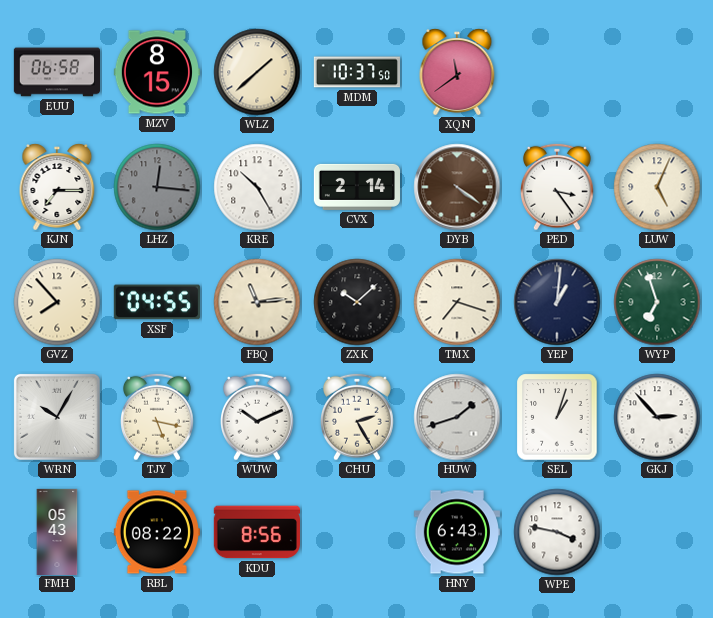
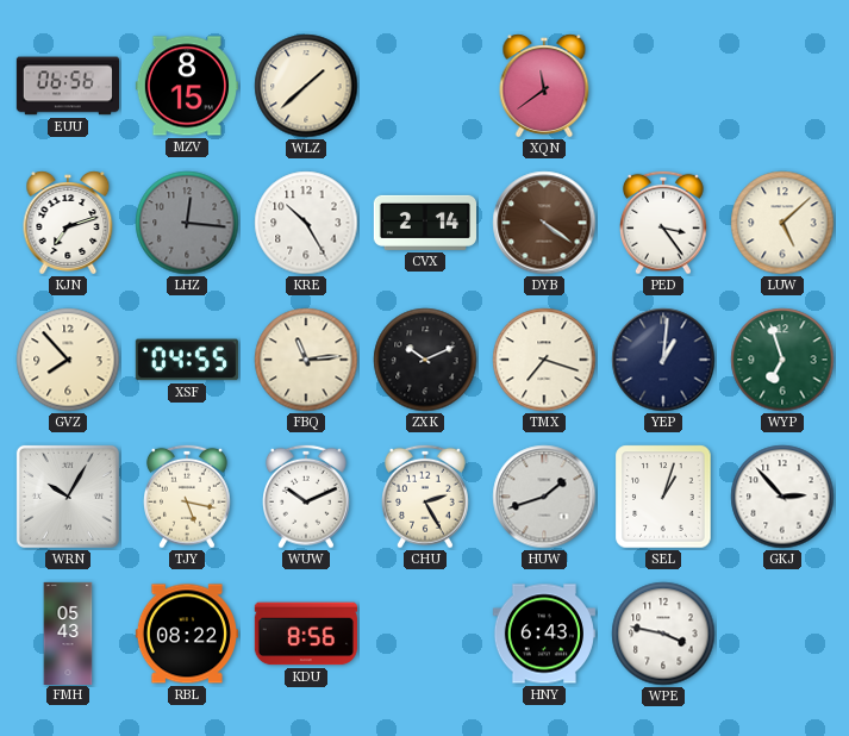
EUU: 06:58 -> 06:56 (67, 86)
MDM: 10:37 -> none (356, 72)
KJN: 7:15 -> 7:12 (68, 223)
LUW: 5:04 -> 5:08 (782, 223)
ZXK: 10:08 -> 10:11 (425, 360)
